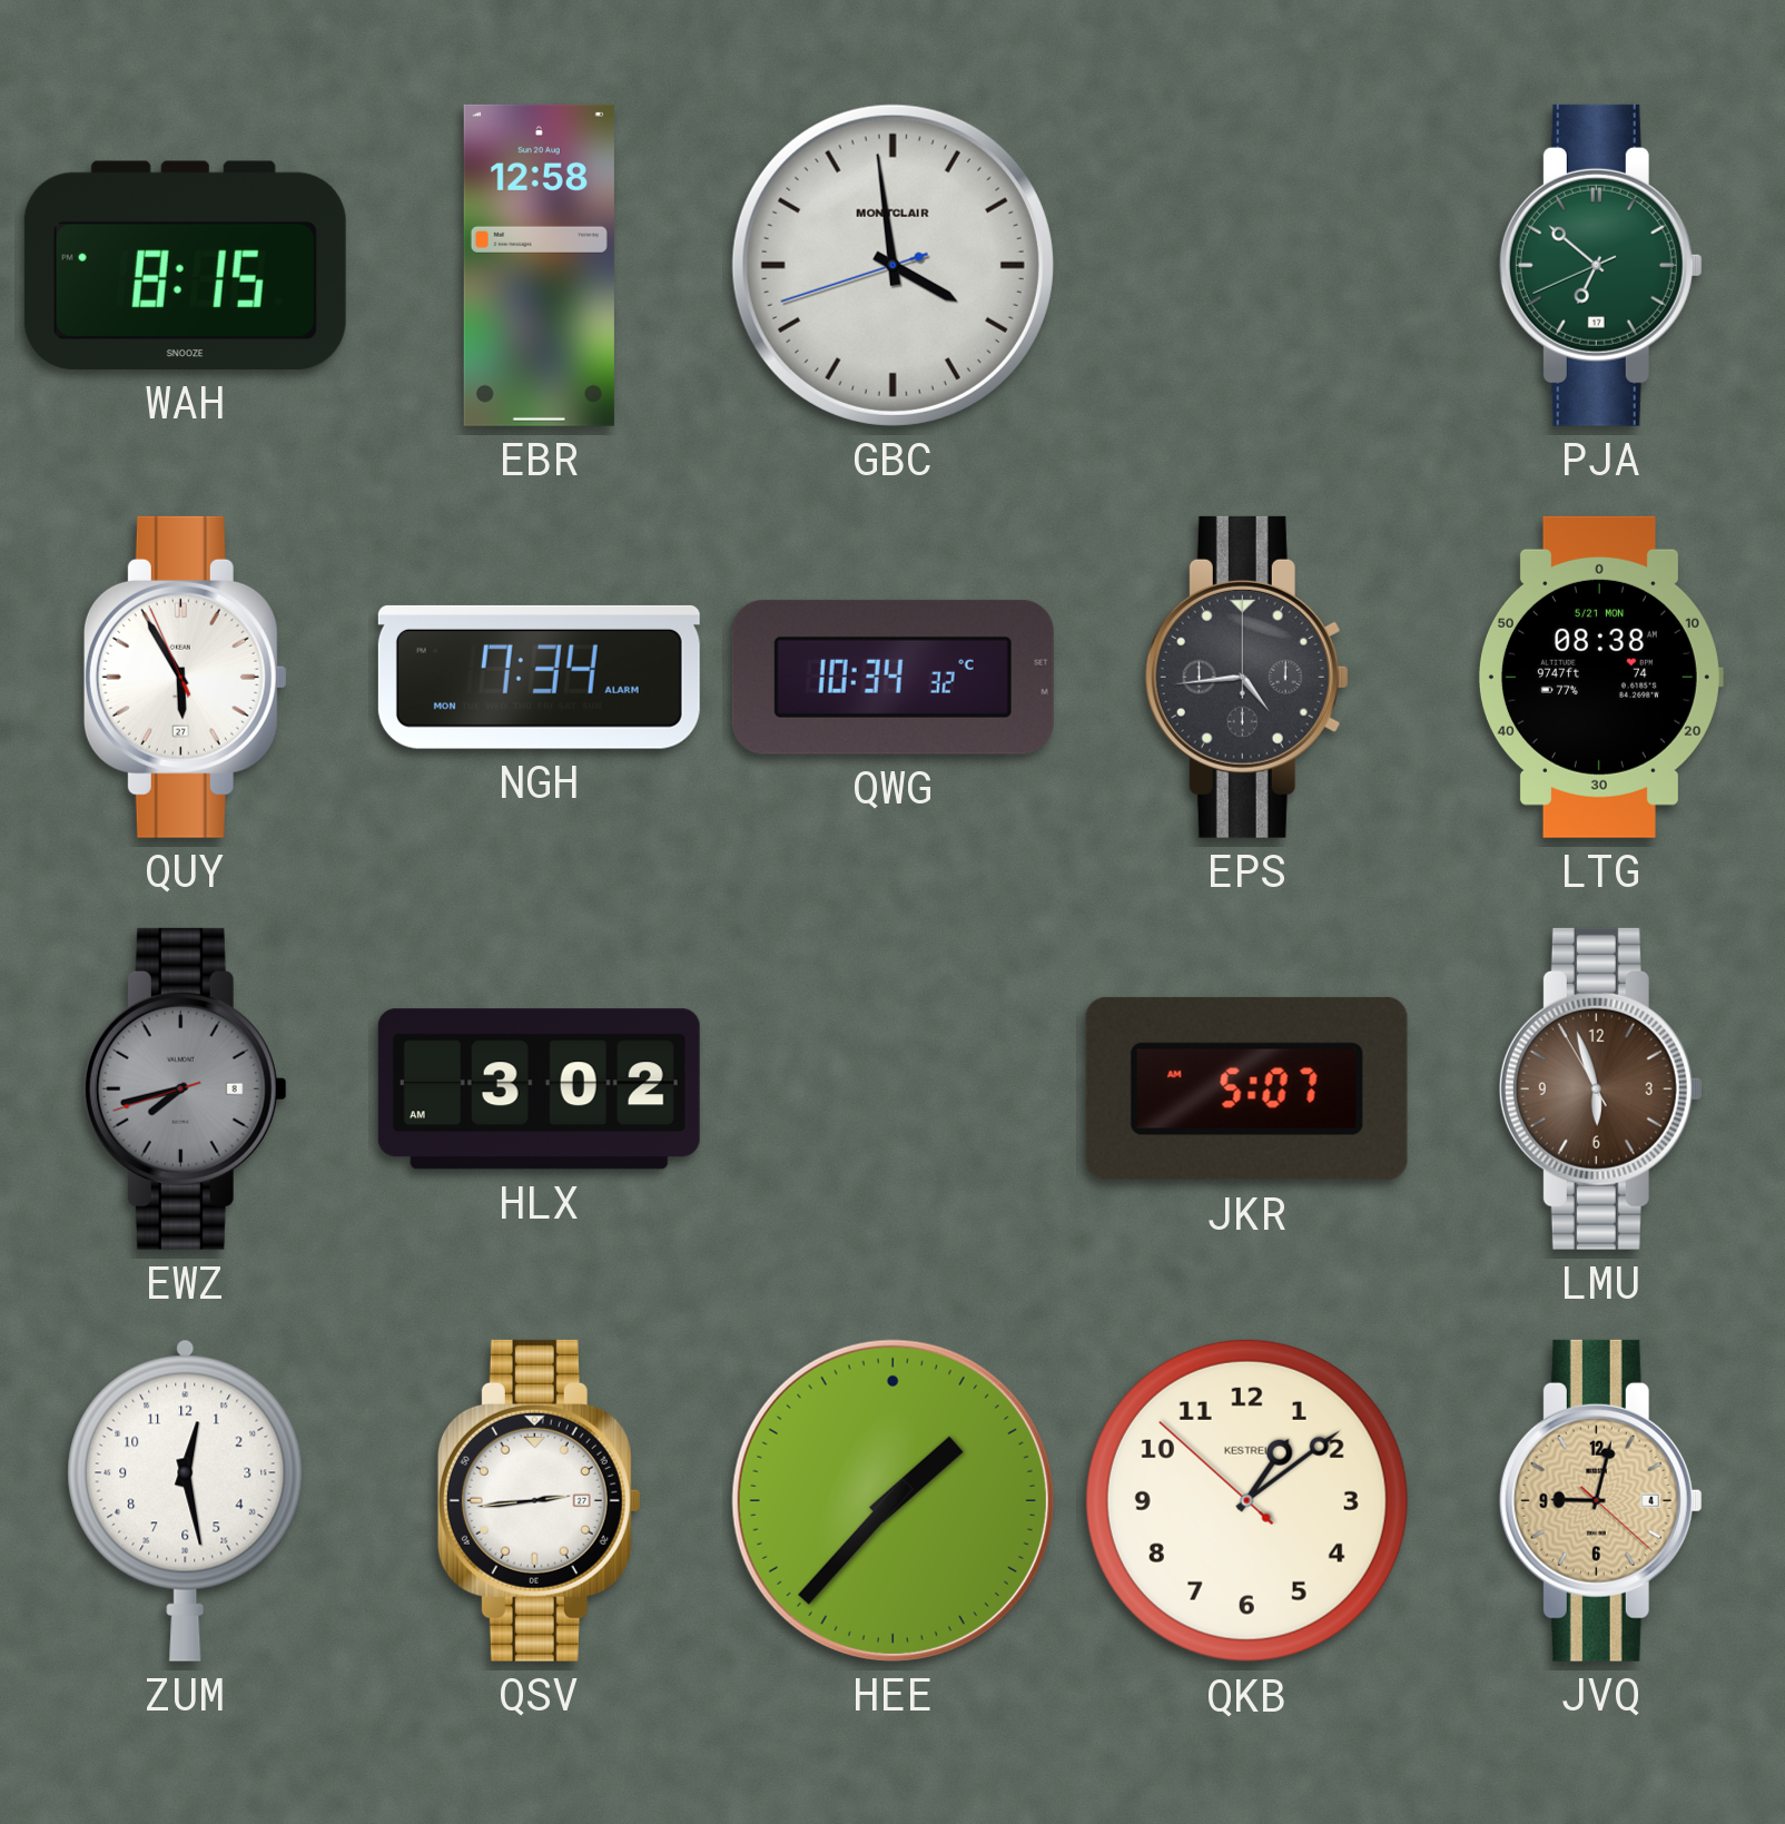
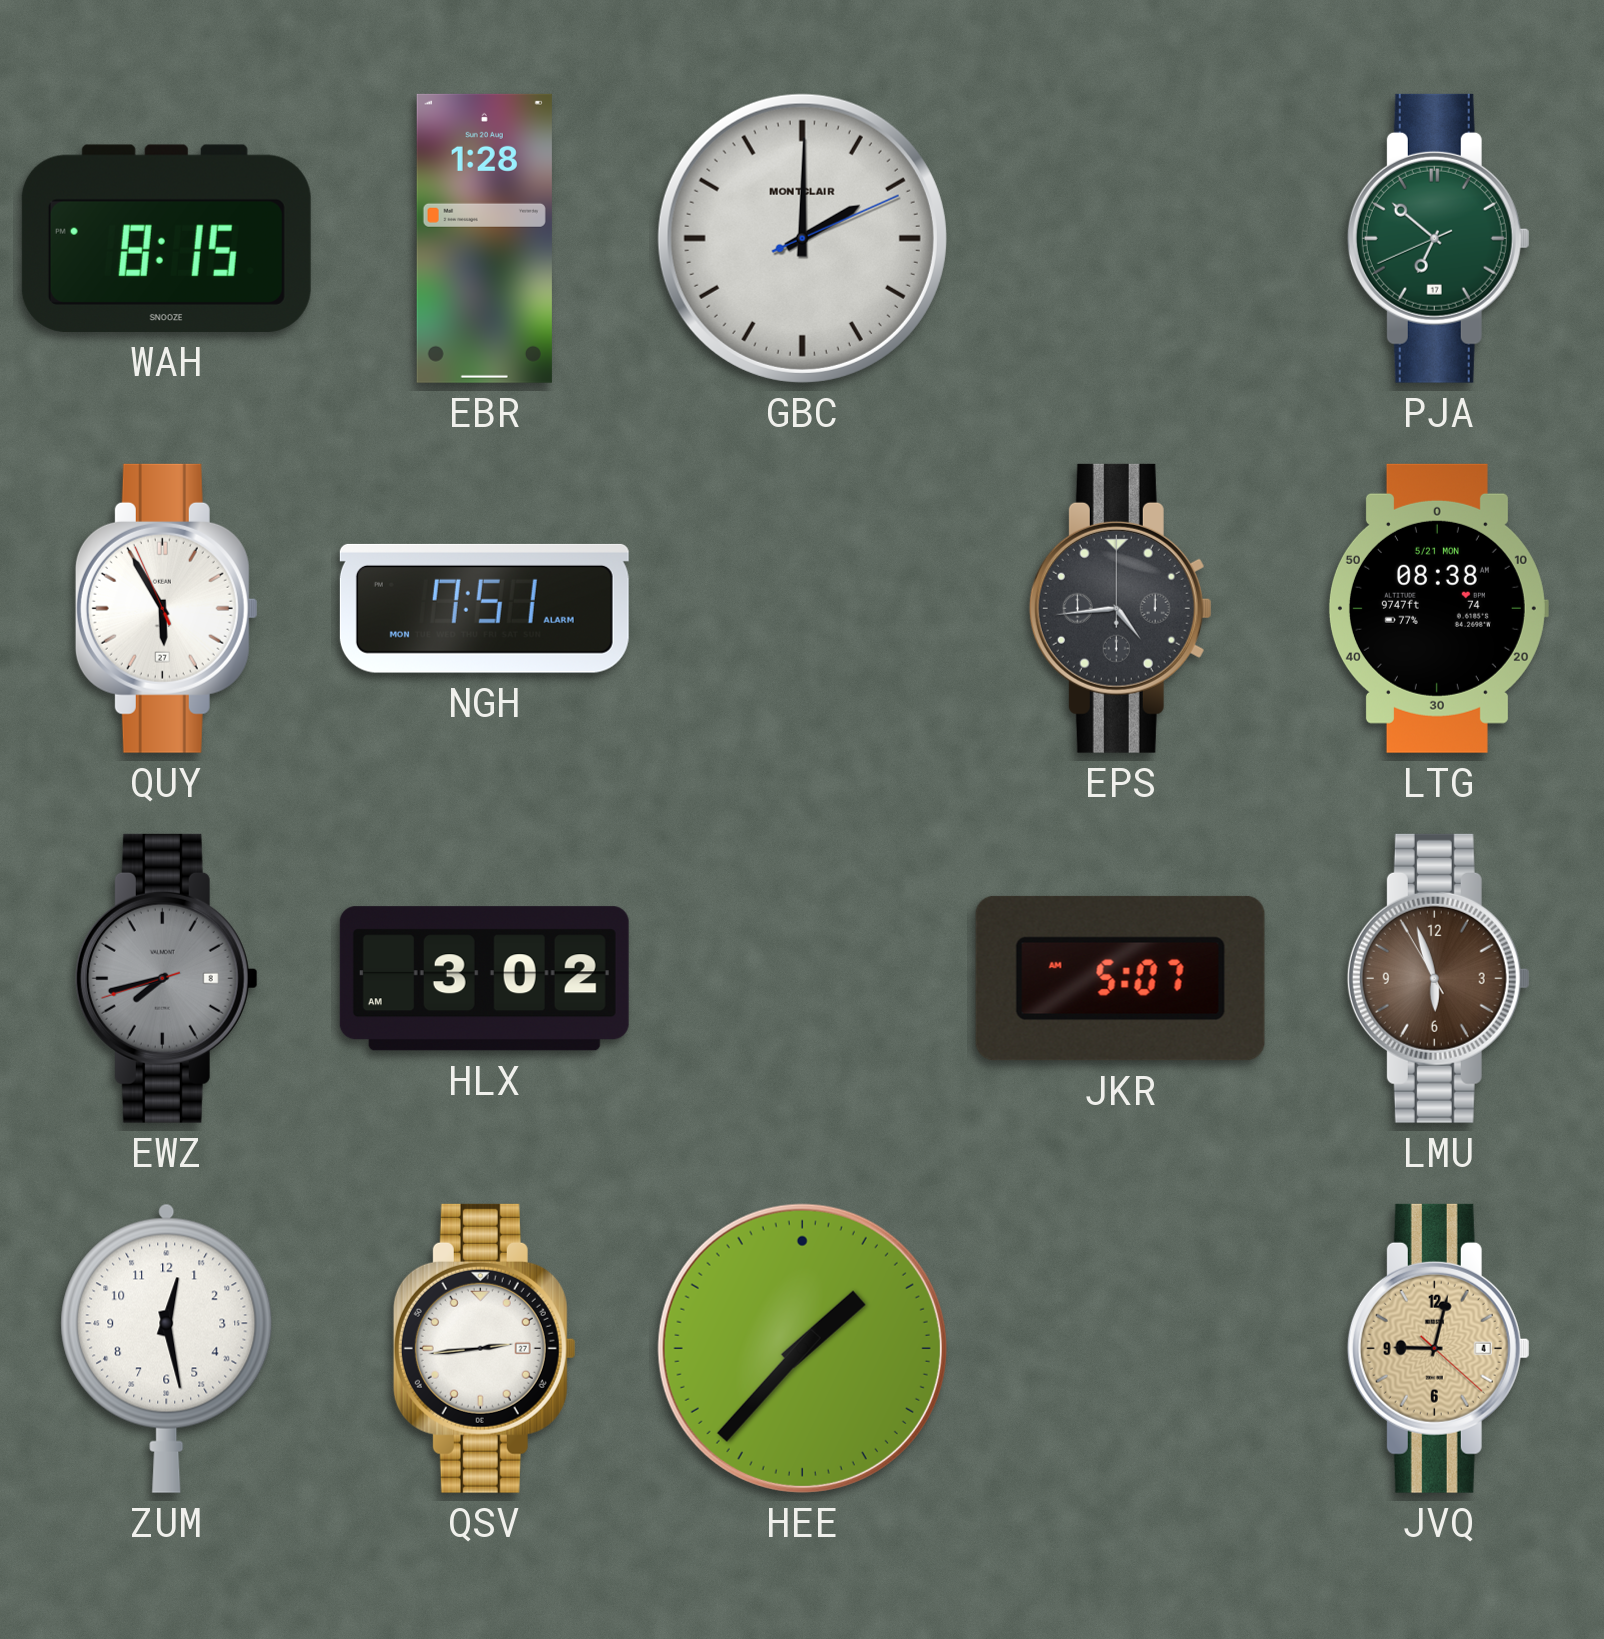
EBR: 12:58 -> 1:28 (484, 238)
GBC: 3:58 -> 2:00 (802, 238)
NGH: 7:34 -> 7:51 (484, 608)
QWG: 10:34 -> none (892, 677)
QKB: 1:08 -> none (1246, 1500)
